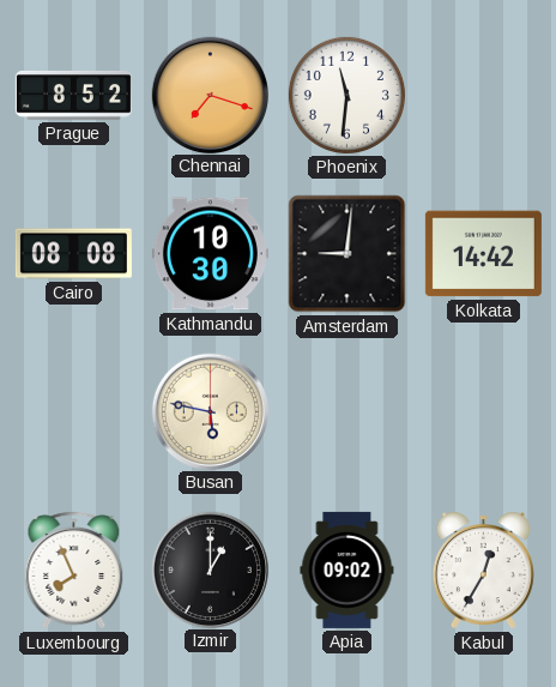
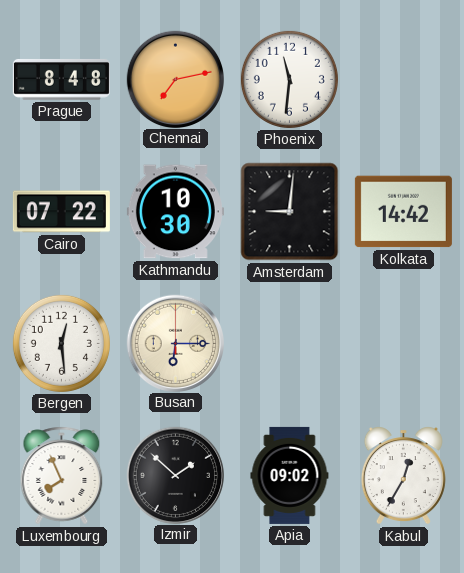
Prague: 8:52 -> 8:48 (61, 80)
Chennai: 7:18 -> 7:13 (175, 79)
Cairo: 08:08 -> 07:22 (61, 212)
Bergen: none -> 12:29 (61, 343)
Busan: 5:47 -> 6:15 (175, 343)
Izmir: 1:00 -> 1:52 (175, 475)
